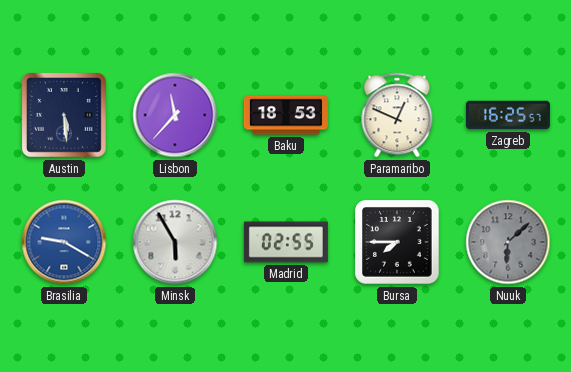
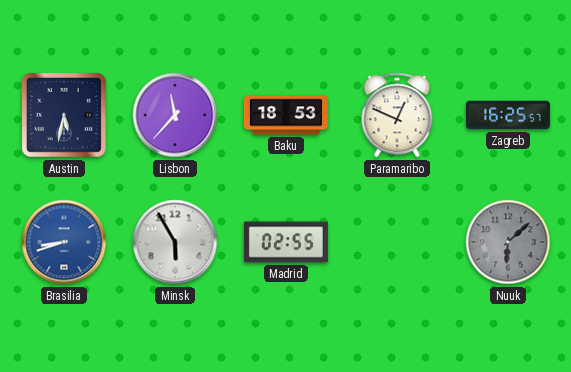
Austin: 5:29 -> 5:32 (64, 115)
Brasilia: 9:20 -> 8:42 (64, 242)
Bursa: 7:45 -> none (398, 243)
